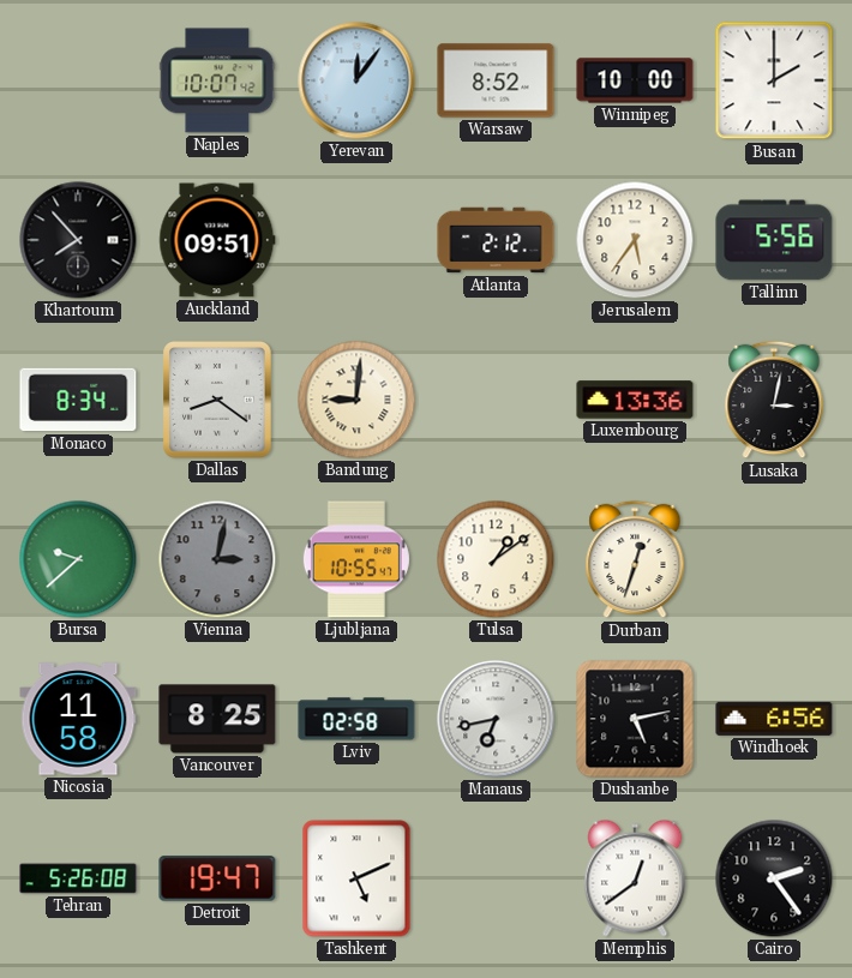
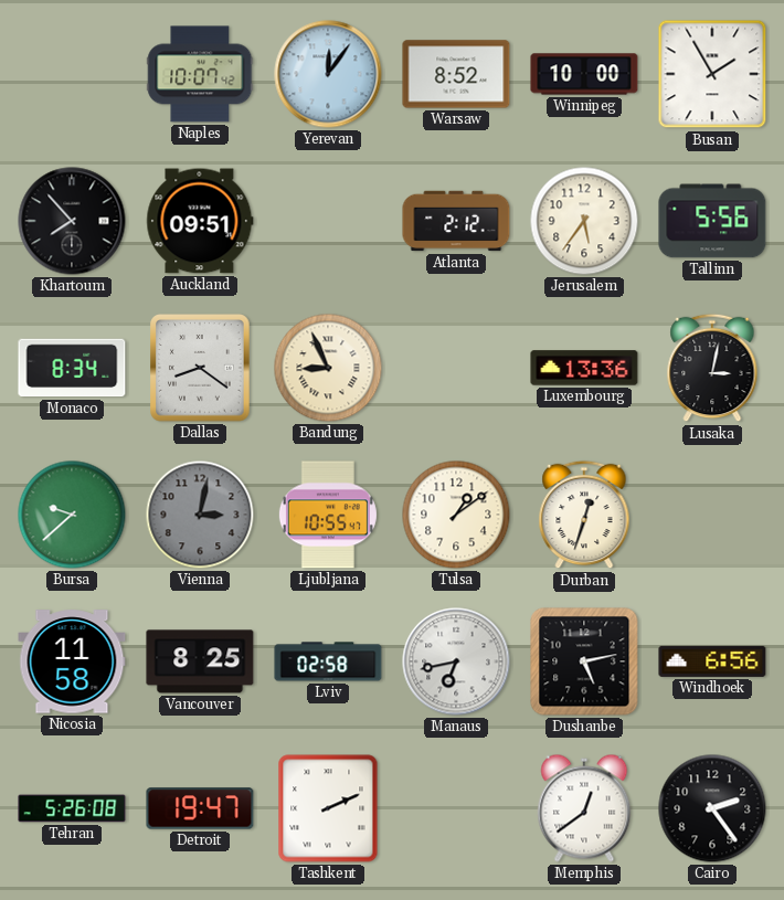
Busan: 2:00 -> 1:55 (712, 74)
Bandung: 9:01 -> 8:56 (328, 368)
Tashkent: 5:11 -> 2:11 (328, 808)
